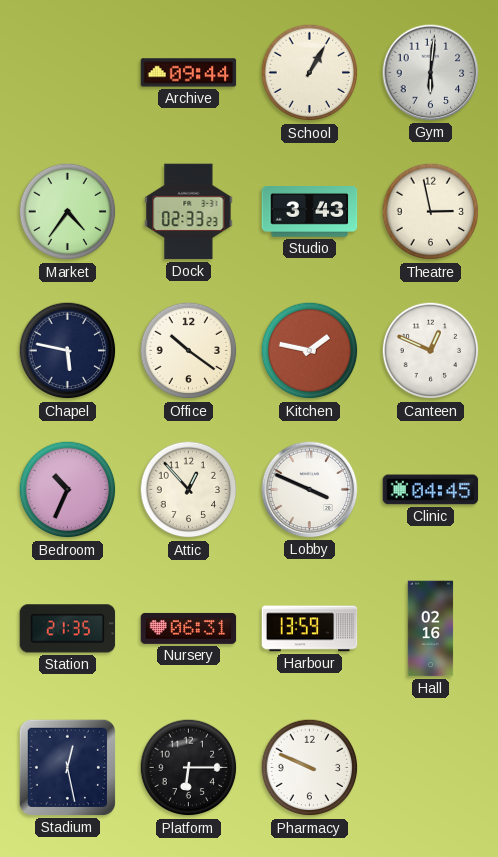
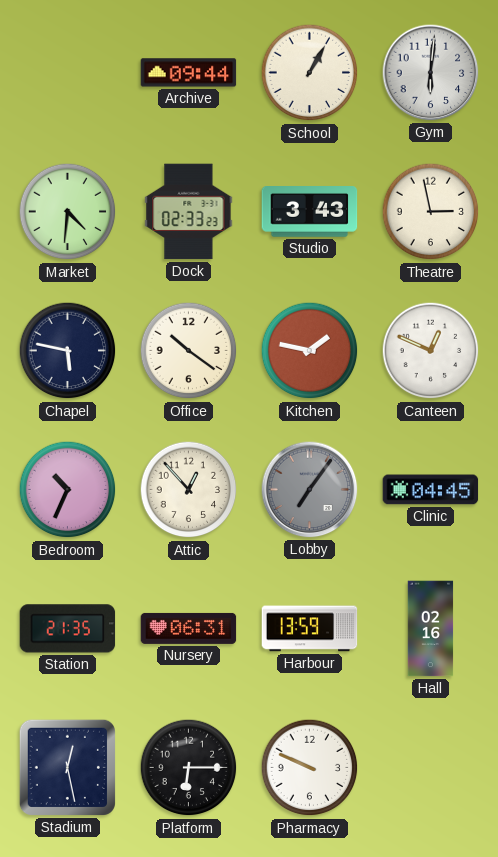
Market: 4:36 -> 4:31 (68, 212)
Lobby: 3:49 -> 7:06 (310, 490)
Lobby dial: white -> grey (310, 490)
